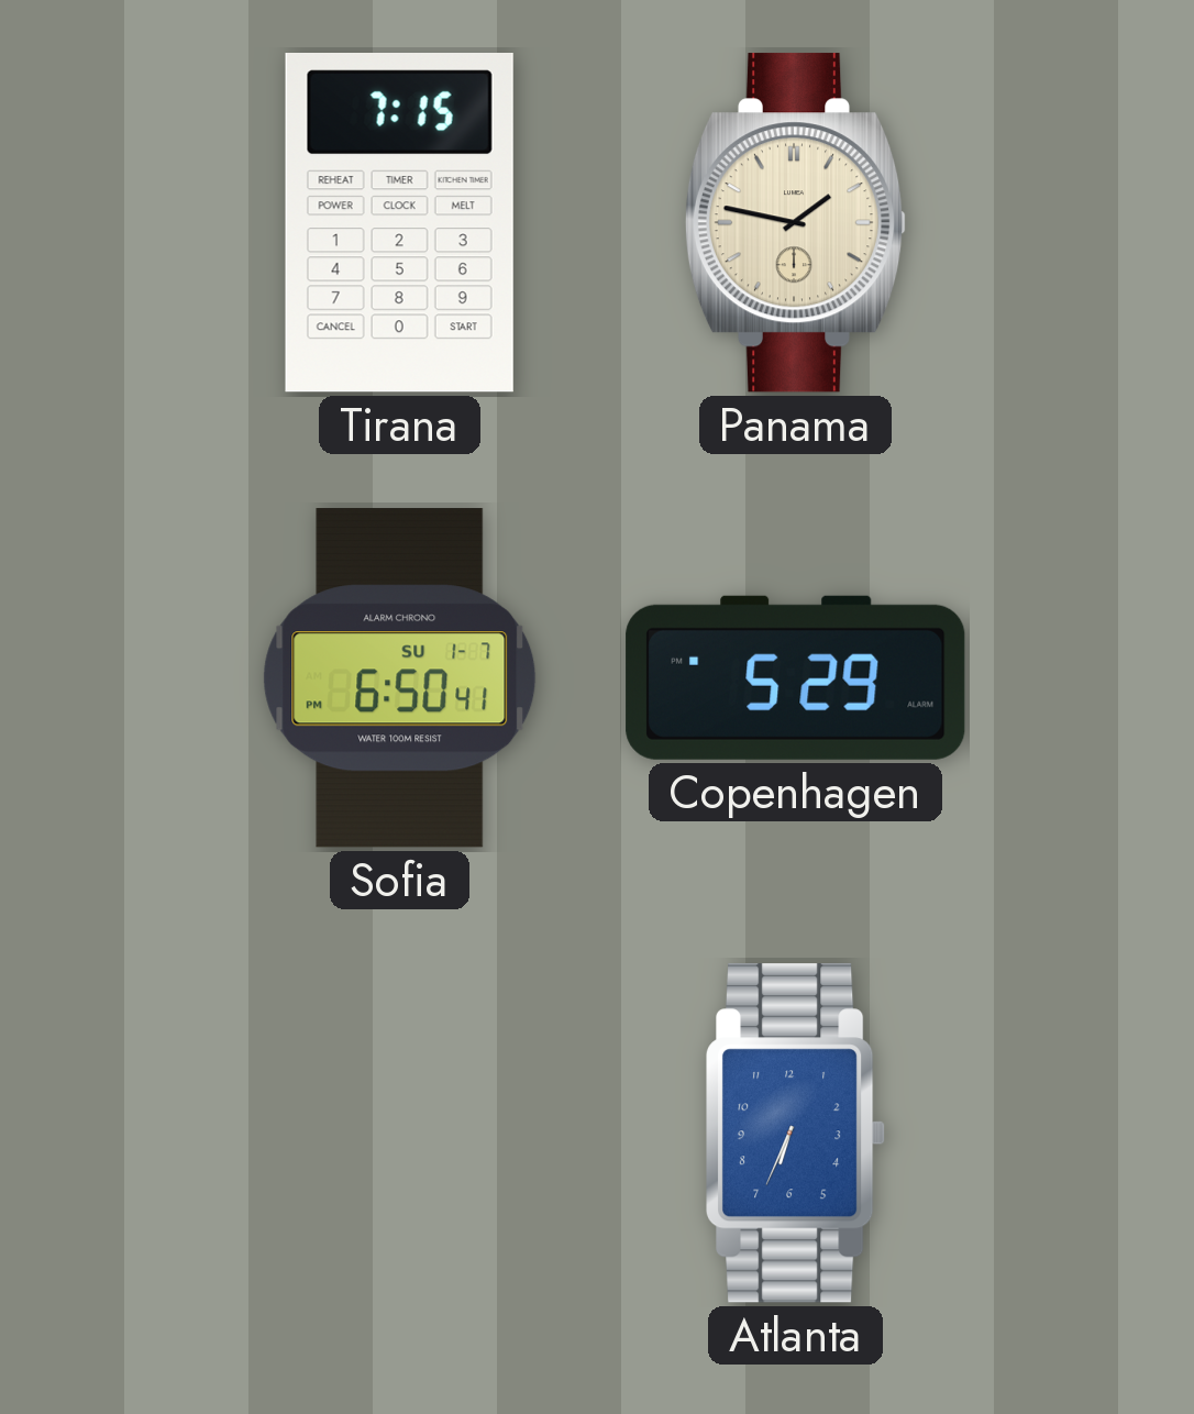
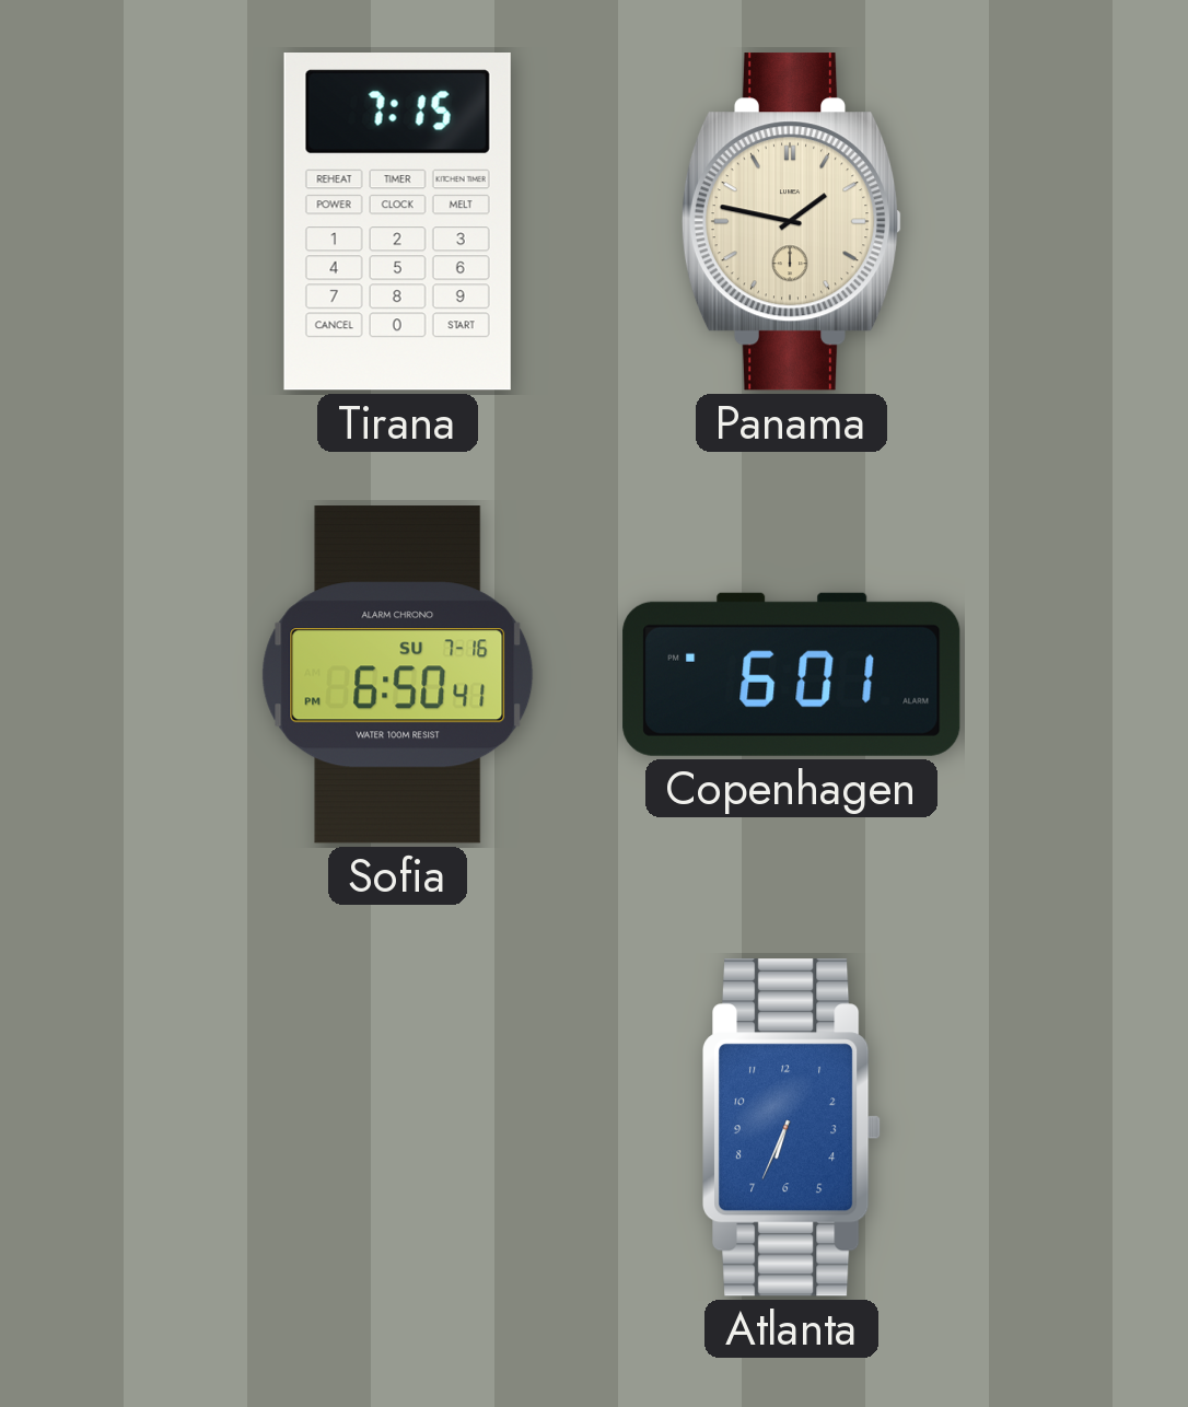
Sofia date: SU 1-7 -> SU 7-16 (398, 675)
Copenhagen: 5:29 -> 6:01 (792, 674)
